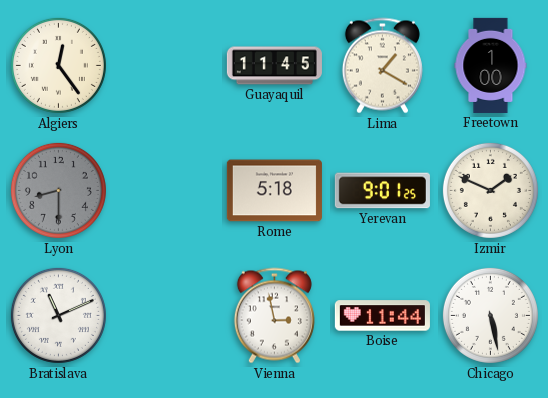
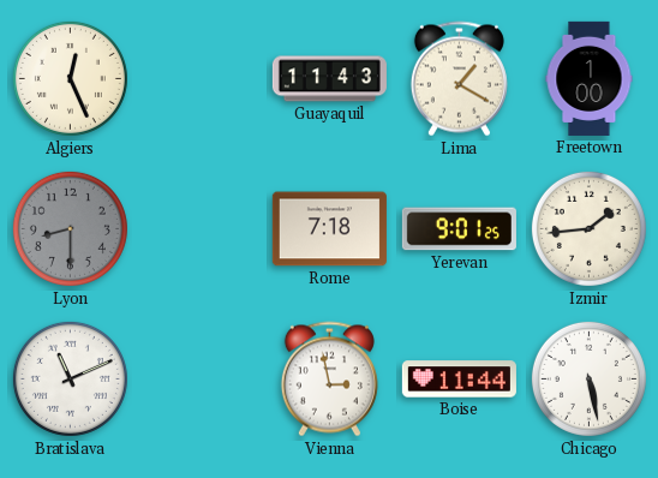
Algiers: 12:24 -> 12:26 (70, 78)
Guayaquil: 11:45 -> 11:43 (329, 79)
Rome: 5:18 -> 7:18 (329, 229)
Izmir: 1:49 -> 1:44 (588, 228)
